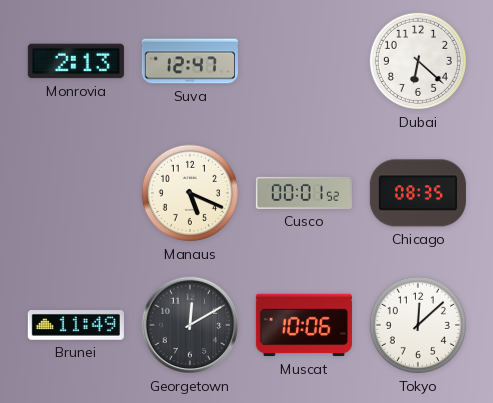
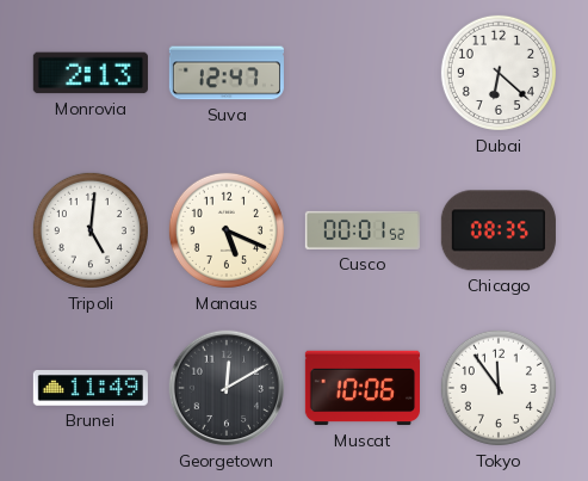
Tripoli: none -> 5:01 (91, 230)
Tokyo: 12:08 -> 11:54 (499, 388)
